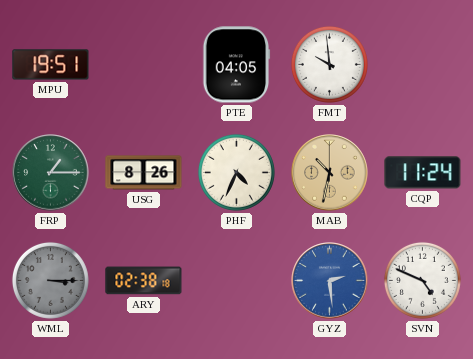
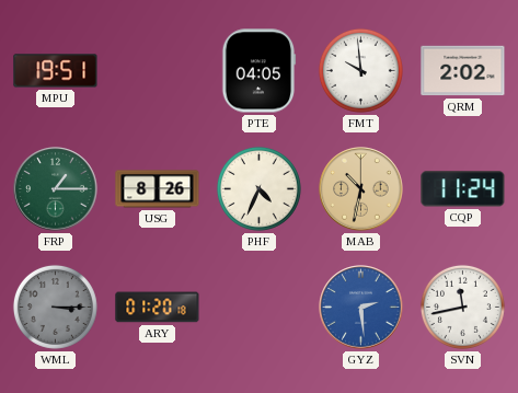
QRM: none -> 2:02 (463, 71)
ARY: 02:38 -> 01:20 (158, 308)
SVN: 4:49 -> 11:43 (462, 307)
